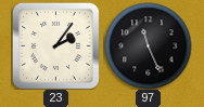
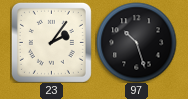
97: 11:26 -> 10:27 (136, 42)
